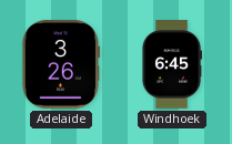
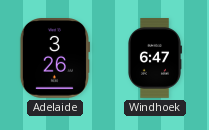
Windhoek: 6:45 -> 6:47 (154, 59)
